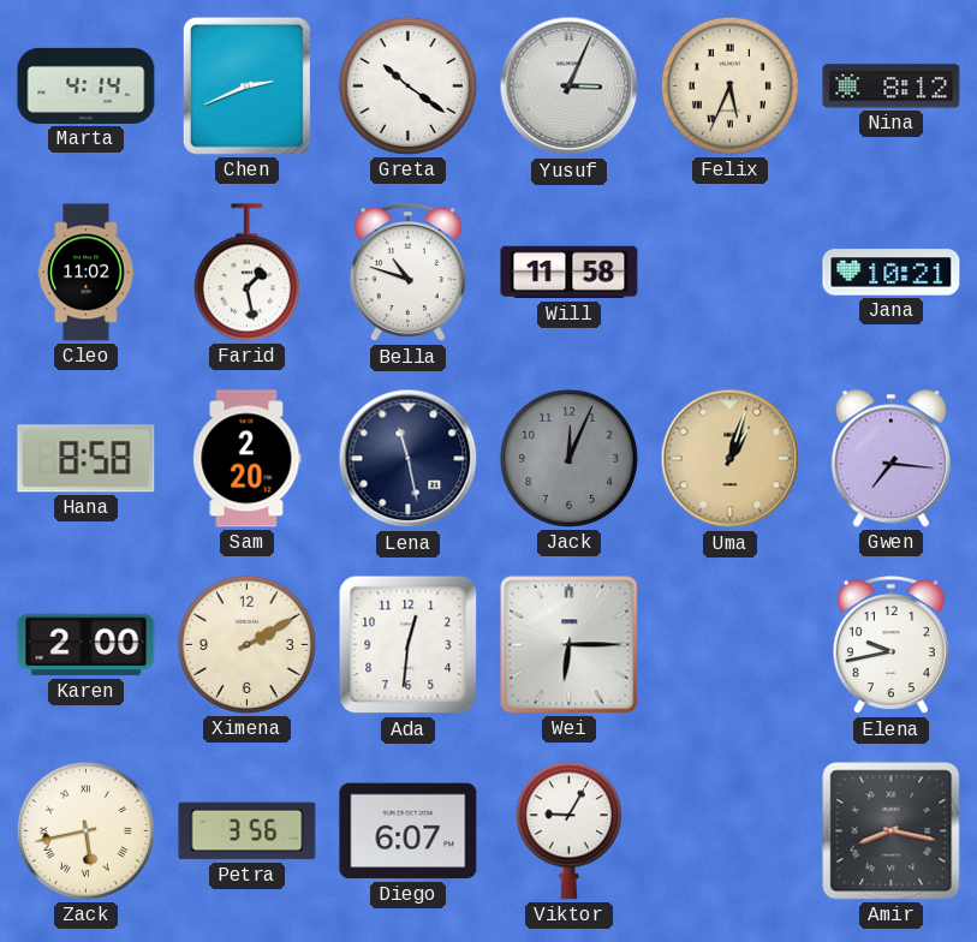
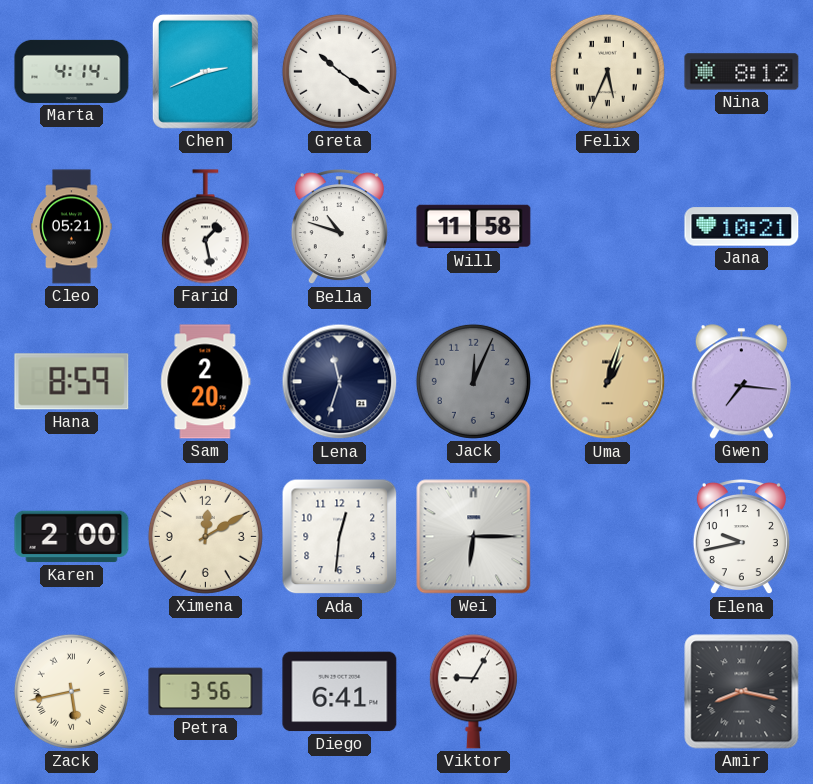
Yusuf: 3:04 -> none (570, 87)
Cleo: 11:02 -> 05:21 (72, 227)
Hana: 8:58 -> 8:59 (72, 382)
Lena: 11:28 -> 11:33 (340, 382)
Ximena: 2:10 -> 12:10 (205, 536)
Diego: 6:07 -> 6:41 (340, 692)
